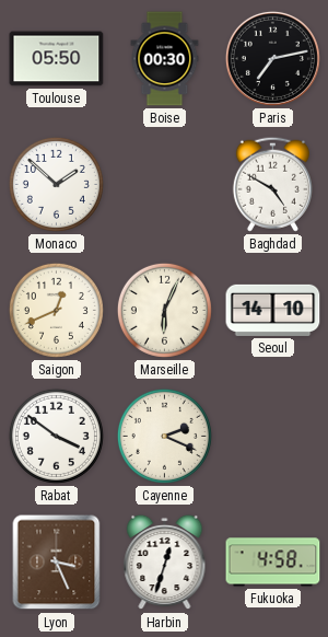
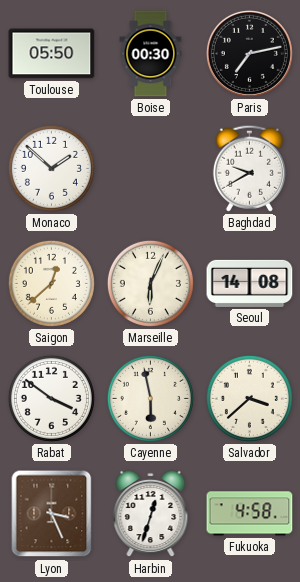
Baghdad: 4:50 -> 9:40 (249, 168)
Saigon: 12:41 -> 12:38 (51, 283)
Seoul: 14:10 -> 14:08 (250, 283)
Cayenne: 2:19 -> 5:58 (150, 398)
Salvador: none -> 3:38 (249, 398)
